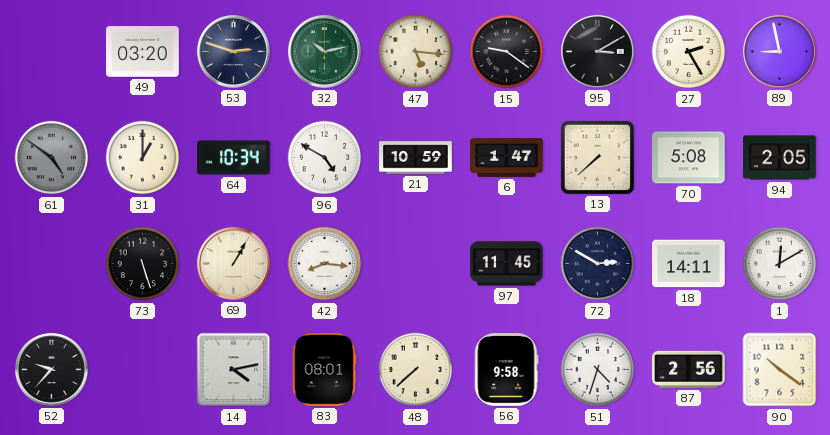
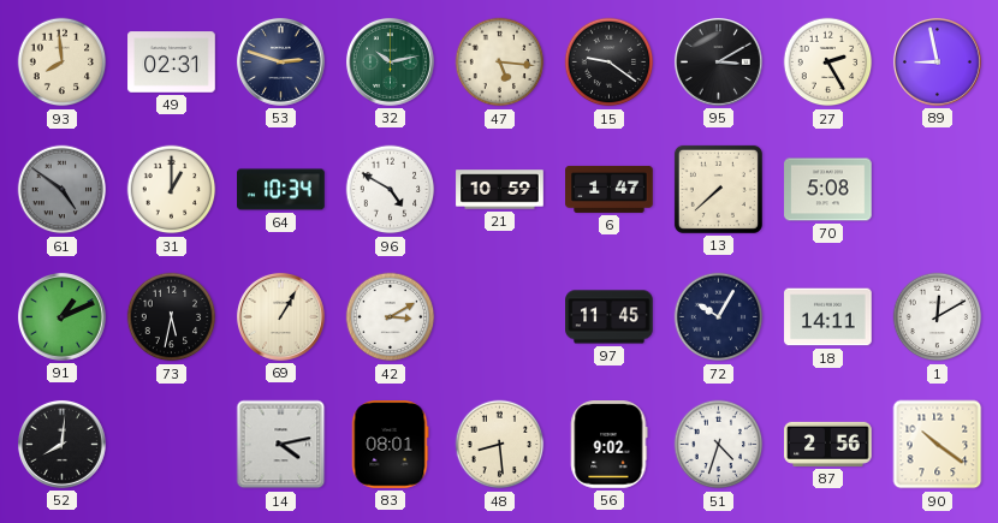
93: none -> 7:59 (63, 63)
49: 03:20 -> 02:31 (172, 63)
94: 2:05 -> none (780, 158)
91: none -> 1:11 (61, 316)
73: 5:27 -> 5:32 (172, 317)
42: 8:16 -> 3:10 (391, 317)
72: 2:50 -> 10:05 (719, 317)
52: 9:37 -> 8:01 (61, 444)
48: 7:38 -> 8:29 (500, 445)
56: 9:58 -> 9:02 (610, 445)
